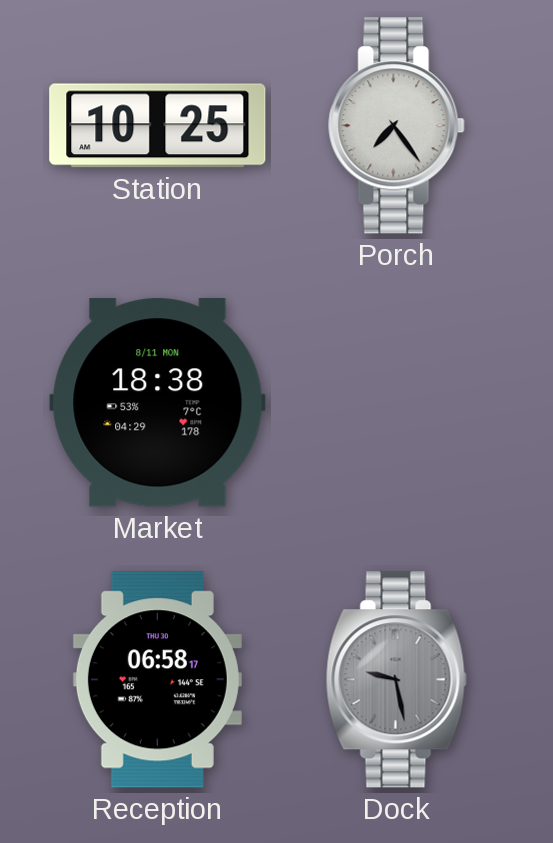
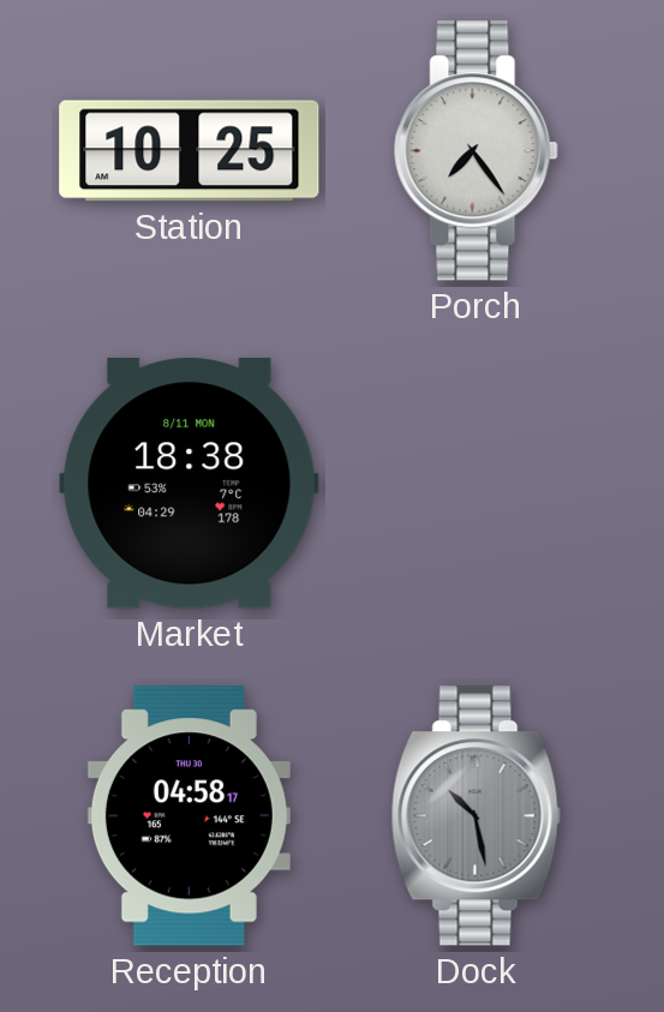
Reception: 06:58 -> 04:58 (189, 816)
Dock: 9:28 -> 10:28 (475, 816)
